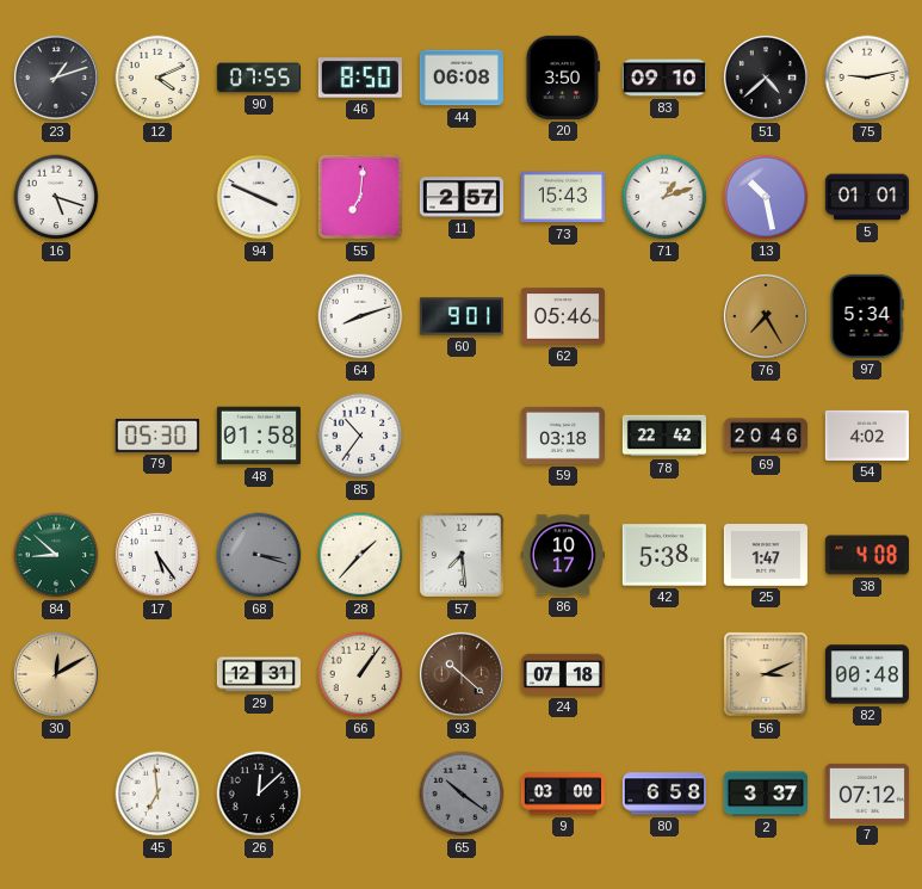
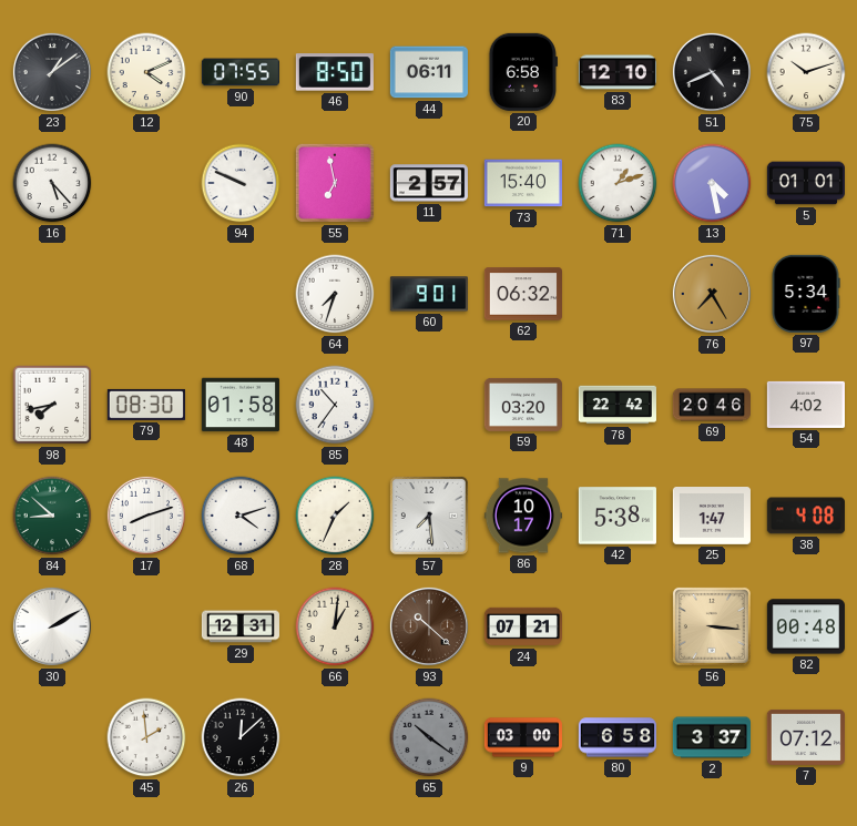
23: 1:12 -> 1:09 (52, 72)
44: 06:08 -> 06:11 (429, 72)
20: 3:50 -> 6:58 (522, 72)
83: 09:10 -> 12:10 (616, 72)
51: 4:38 -> 4:41 (712, 72)
75: 9:13 -> 10:12 (806, 72)
16: 5:18 -> 5:23 (52, 183)
94: 3:49 -> 9:49 (241, 183)
55: 7:01 -> 6:58 (335, 183)
73: 15:43 -> 15:40 (523, 183)
13: 10:28 -> 4:28 (712, 183)
64: 8:12 -> 7:33 (335, 294)
62: 05:46 -> 06:32 (523, 294)
98: none -> 7:43 (52, 405)
79: 05:30 -> 08:30 (146, 405)
59: 03:18 -> 03:20 (523, 405)
17: 5:24 -> 8:12 (146, 516)
68: 3:18 -> 4:12 (241, 516)
68 dial: grey -> white (241, 516)
28: 1:37 -> 1:34 (335, 516)
30: 12:10 -> 2:10 (52, 626)
30 dial: champagne -> white (52, 626)
66: 1:06 -> 1:01 (335, 626)
24: 07:18 -> 07:21 (522, 626)
56: 3:11 -> 3:16 (712, 626)
45: 6:59 -> 1:59 (146, 737)
